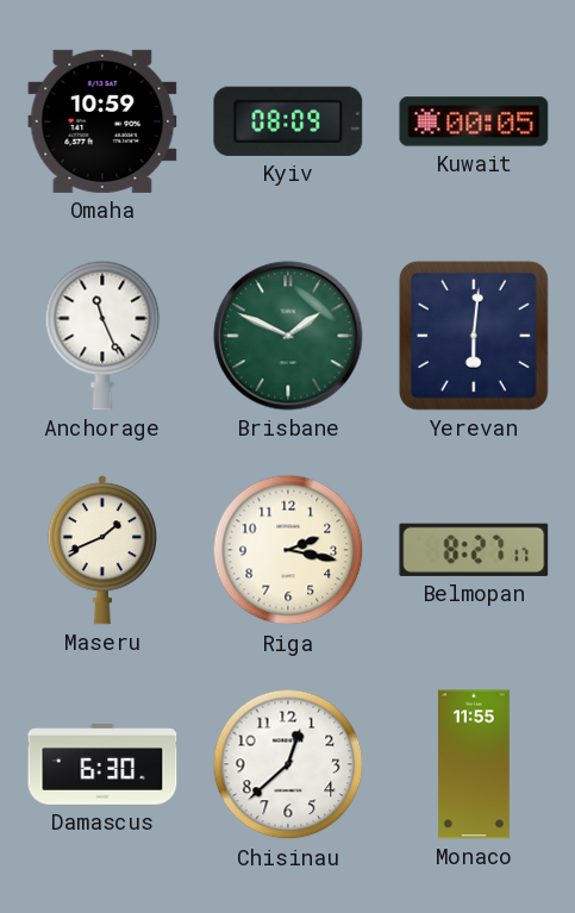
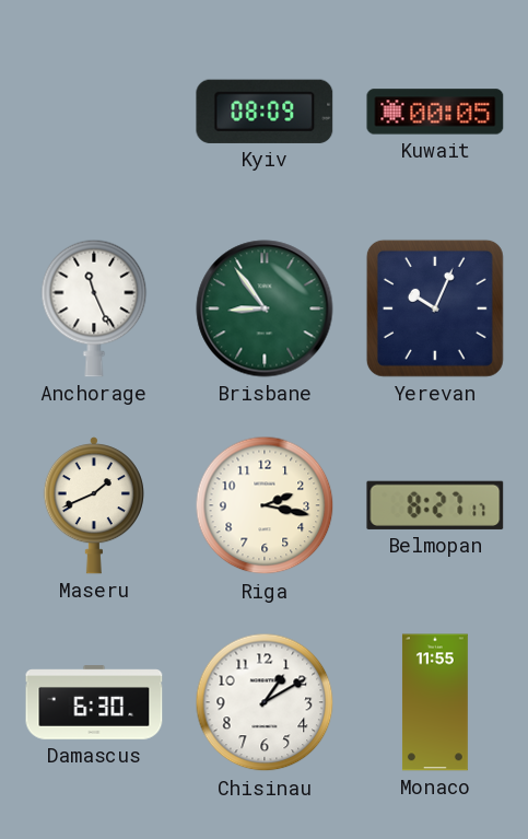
Omaha: 10:59 -> none (102, 121)
Brisbane: 1:49 -> 8:54 (265, 308)
Yerevan: 6:01 -> 10:04 (435, 308)
Chisinau: 12:38 -> 1:10 (265, 702)
